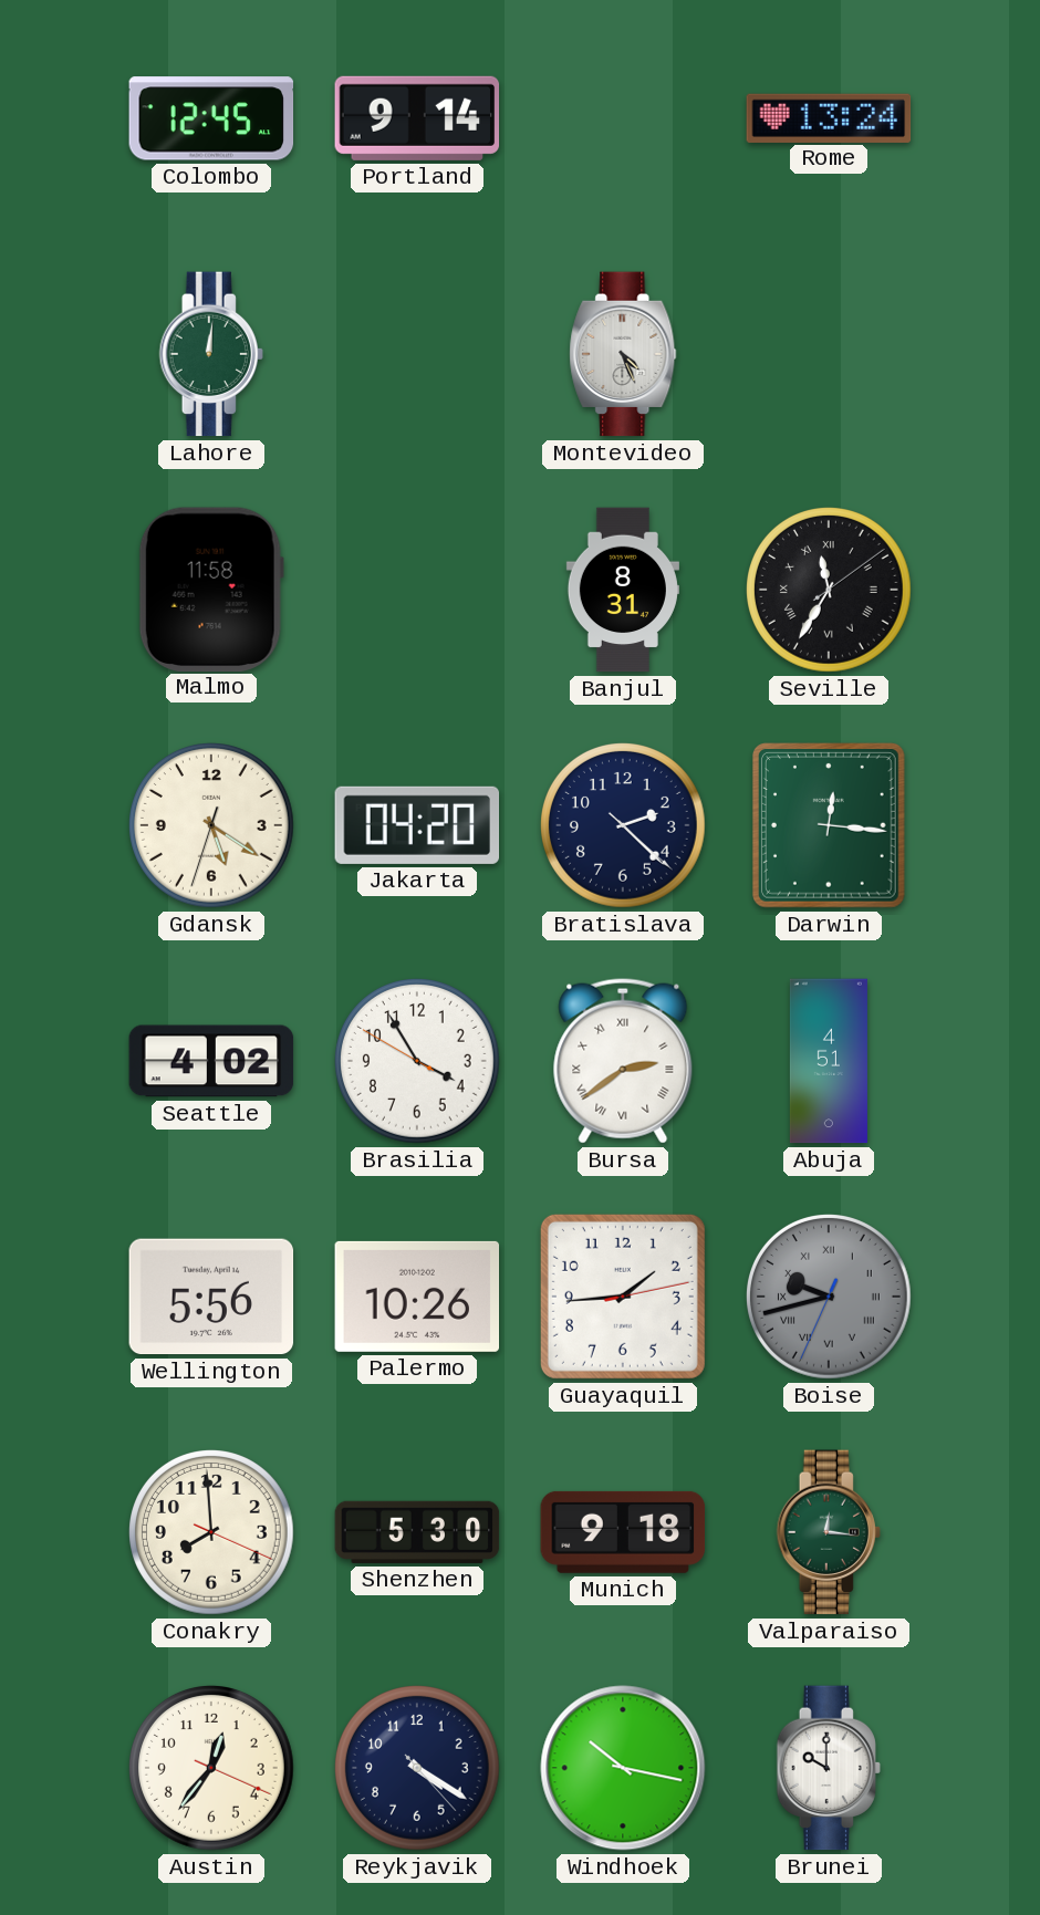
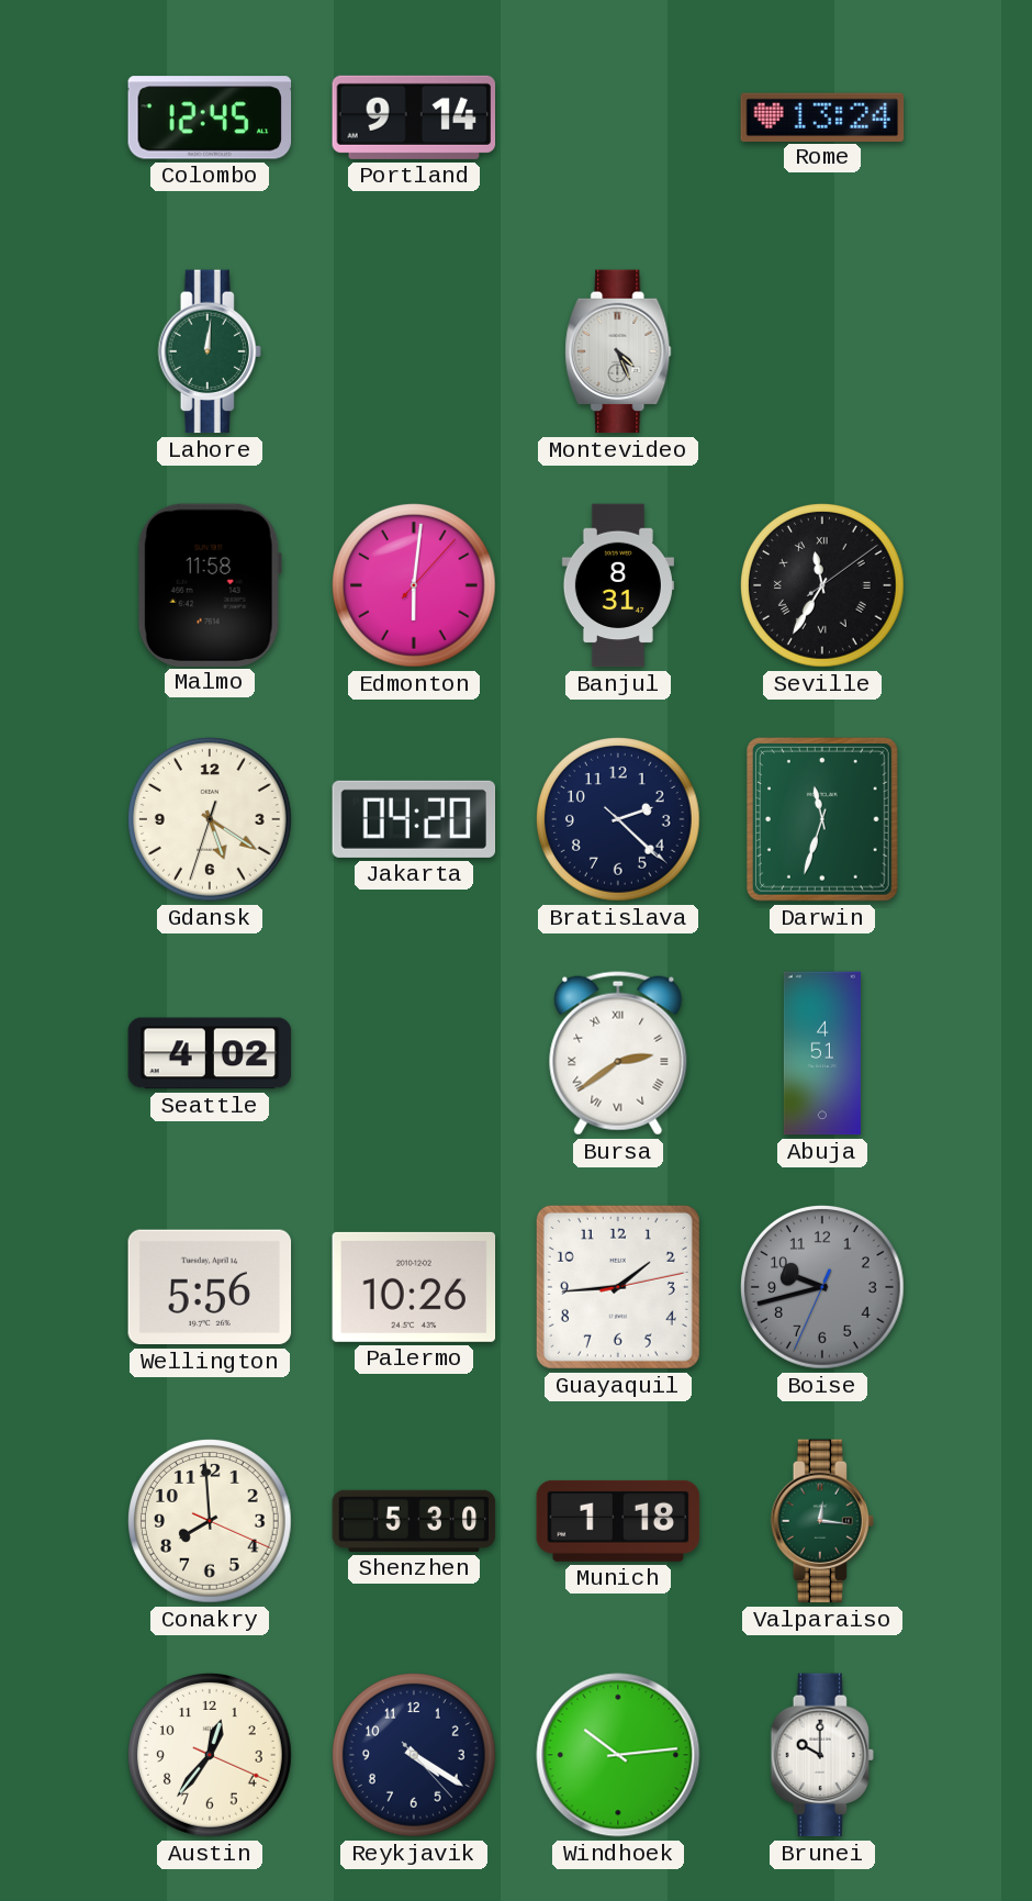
Edmonton: none -> 6:01 (415, 586)
Darwin: 12:16 -> 11:33 (822, 820)
Brasilia: 3:54 -> none (418, 1062)
Boise numerals: Roman -> Arabic (823, 1288)
Munich: 9:18 -> 1:18 (618, 1521)
Windhoek: 10:17 -> 10:14 (618, 1755)
